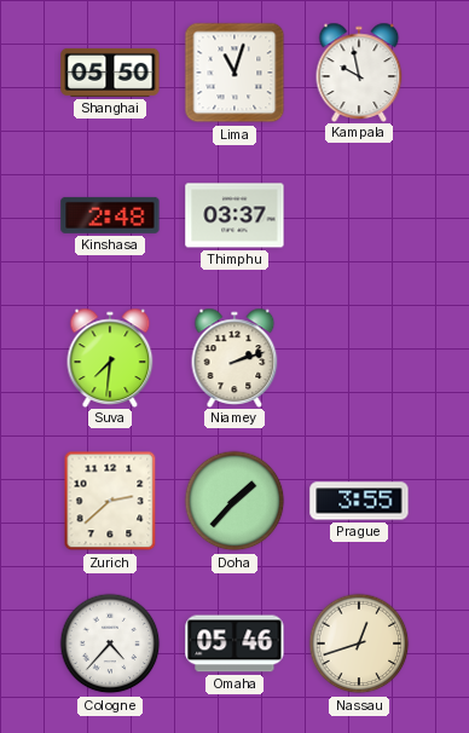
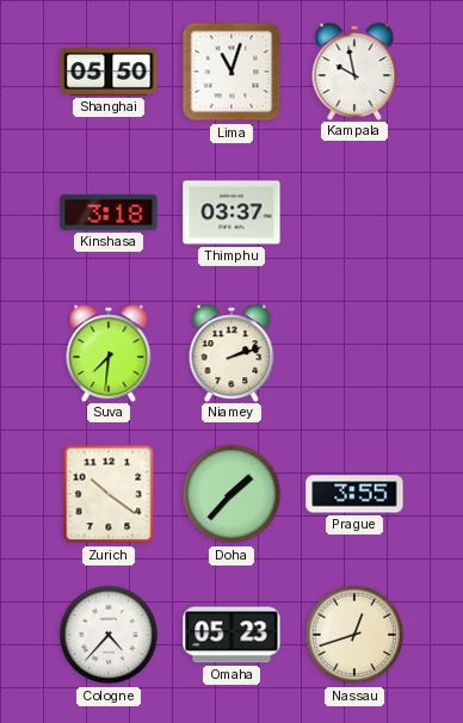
Kinshasa: 2:48 -> 3:18 (109, 212)
Zurich: 2:38 -> 10:21 (109, 494)
Omaha: 05:46 -> 05:23 (231, 635)
